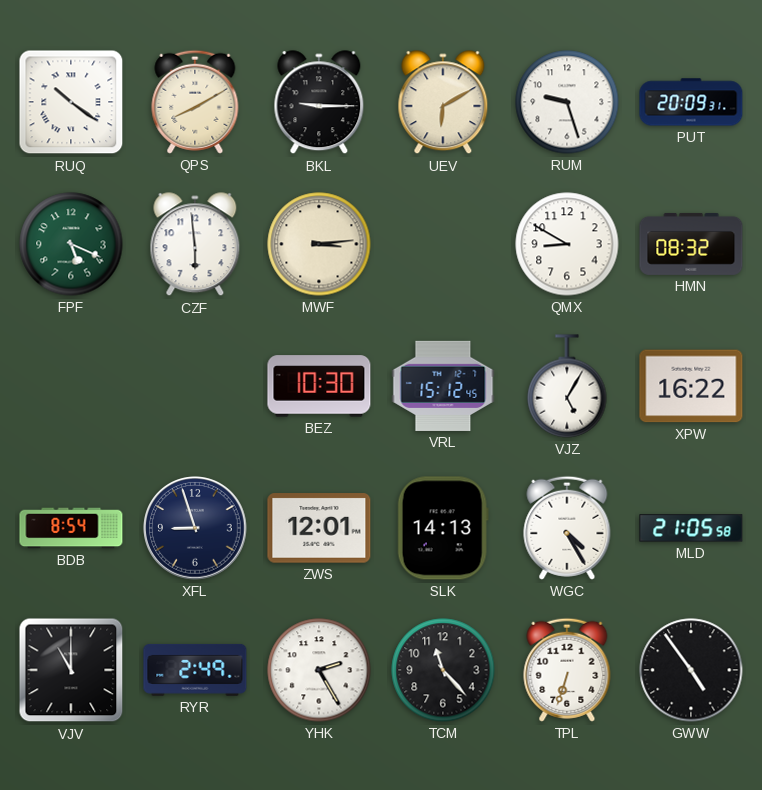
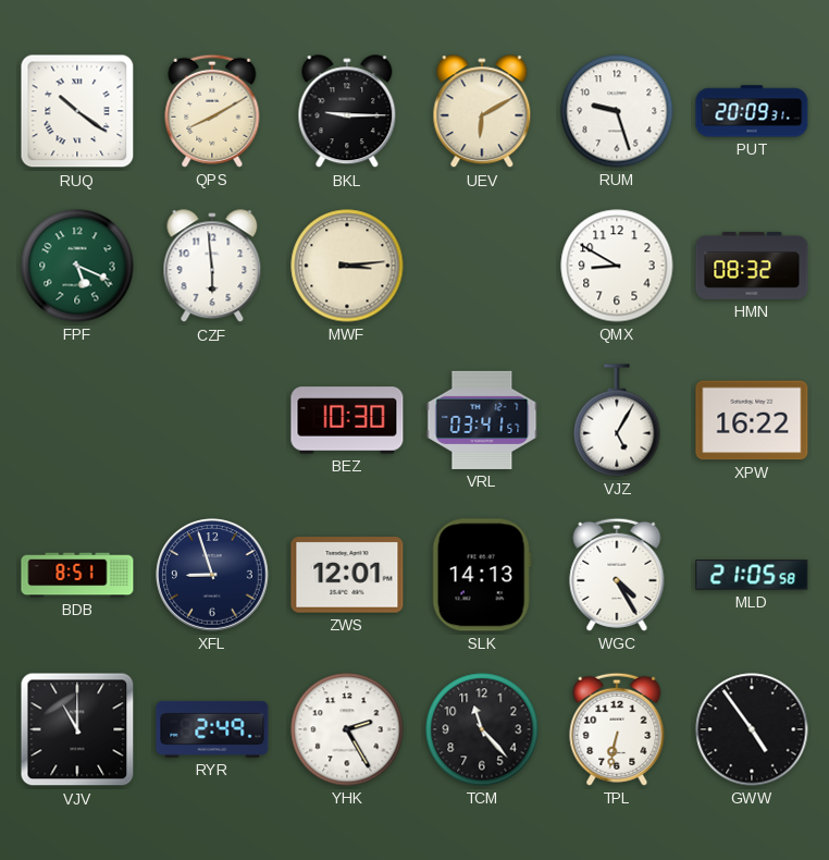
VRL: 15:12 -> 03:41 (482, 420)
BDB: 8:54 -> 8:51 (77, 575)
TPL: 6:33 -> 6:32 (617, 729)
